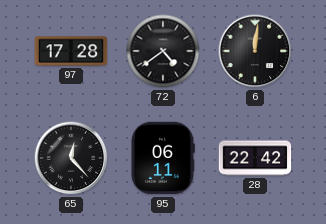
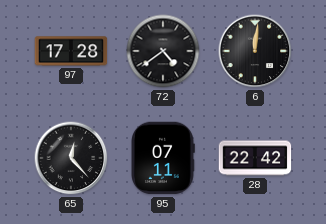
95: 06:11 -> 07:11 (163, 158)
